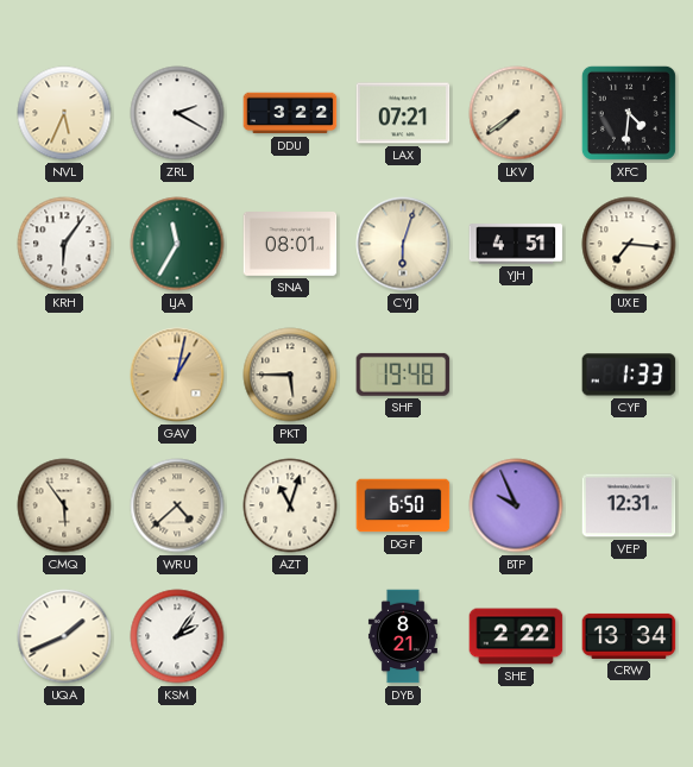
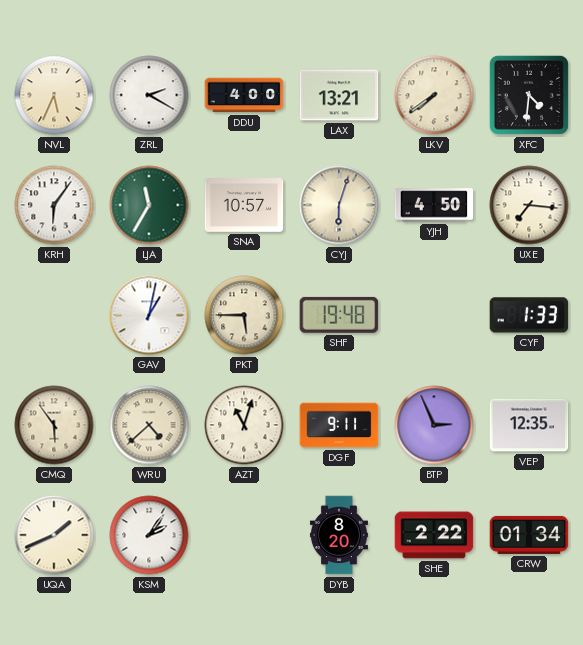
DDU: 3:22 -> 4:00 (244, 95)
LAX: 07:21 -> 13:21 (339, 95)
SNA: 08:01 -> 10:57 (244, 206)
YJH: 4:51 -> 4:50 (434, 205)
GAV dial: champagne -> white (149, 315)
DGF: 6:50 -> 9:11 (339, 425)
BTP: 9:56 -> 2:56 (434, 425)
VEP: 12:31 -> 12:35 (529, 425)
DYB: 8:21 -> 8:20 (339, 535)
CRW: 13:34 -> 01:34 (529, 535)
